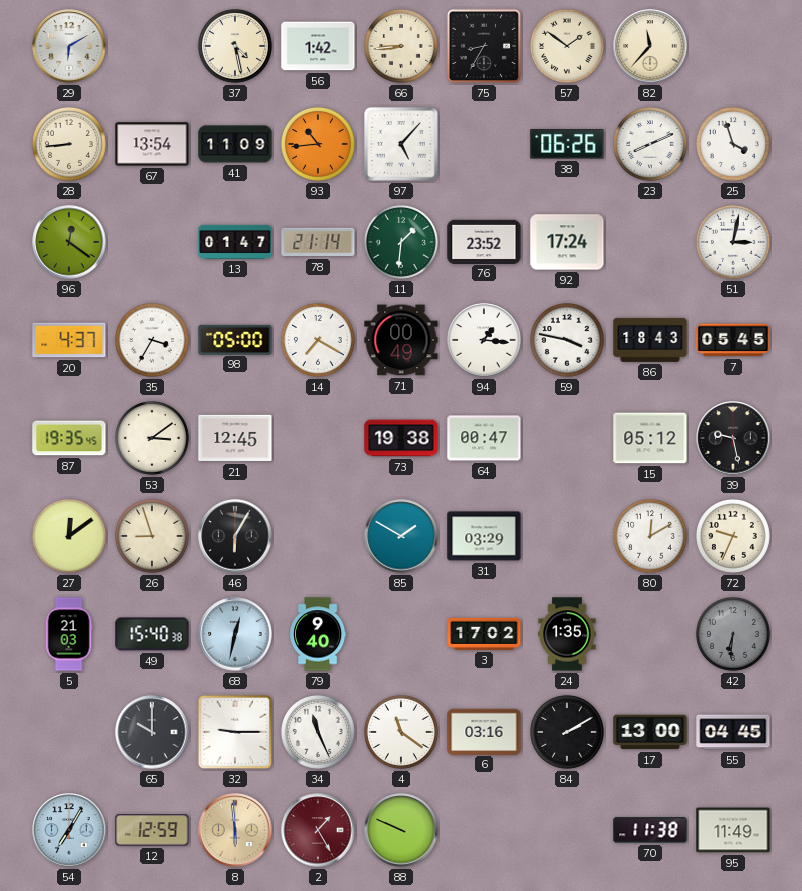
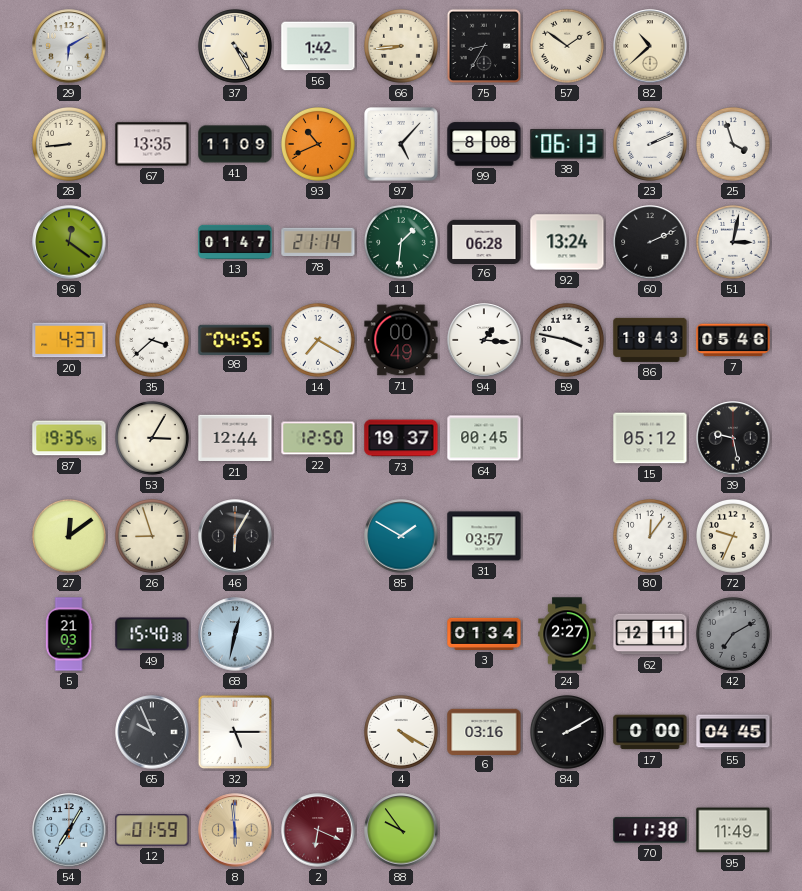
37: 4:28 -> 4:25 (236, 47)
82: 11:37 -> 10:38 (650, 46)
67: 13:54 -> 13:35 (152, 144)
93: 10:44 -> 10:41 (319, 145)
99: none -> 8:08 (484, 144)
38: 06:26 -> 06:13 (567, 144)
23: 8:11 -> 2:11 (651, 145)
76: 23:52 -> 06:28 (484, 241)
92: 17:24 -> 13:24 (567, 242)
60: none -> 2:11 (650, 242)
35: 3:35 -> 3:38 (153, 341)
98: 05:00 -> 04:55 (235, 339)
7: 05:45 -> 05:46 (733, 340)
53: 3:09 -> 3:05 (153, 439)
21: 12:45 -> 12:44 (235, 438)
22: none -> 12:50 (318, 438)
73: 19:38 -> 19:37 (401, 438)
64: 00:47 -> 00:45 (484, 438)
31: 03:29 -> 03:57 (484, 536)
80: 12:10 -> 12:06 (651, 537)
79: 9:40 -> none (319, 634)
3: 17:02 -> 01:34 (484, 634)
24: 1:35 -> 2:27 (567, 634)
62: none -> 12:11 (650, 634)
42: 6:31 -> 7:10 (734, 635)
65: 10:00 -> 9:56 (152, 732)
32: 9:15 -> 5:15 (235, 732)
34: 11:26 -> none (319, 733)
4: 11:21 -> 4:20 (402, 733)
17: 13:00 -> 0:00 (650, 732)
12: 12:59 -> 01:59 (152, 830)
2: 1:25 -> 6:19 (318, 830)
88: 9:49 -> 9:54 (401, 830)
